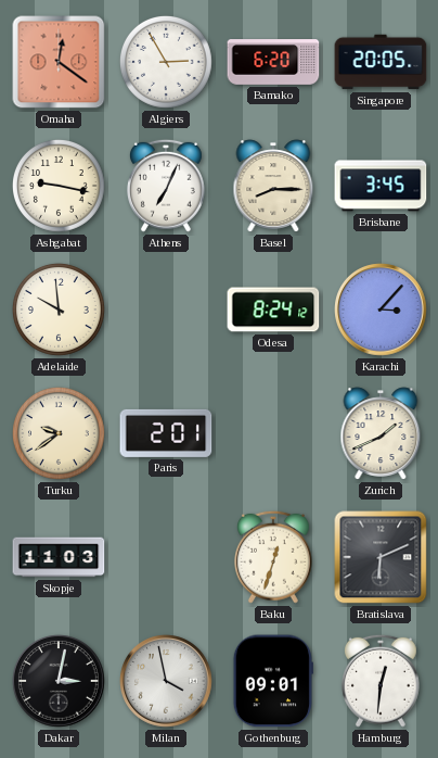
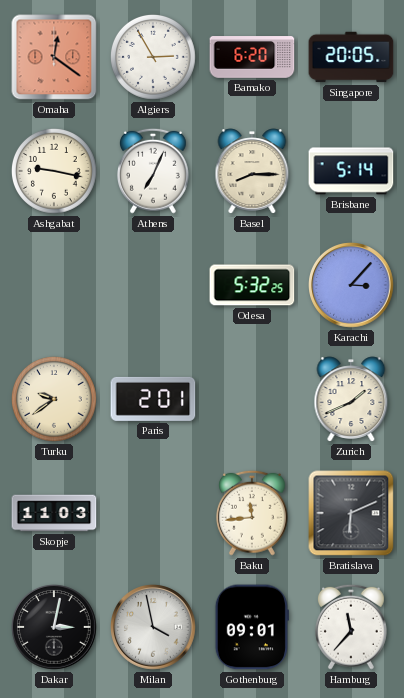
Brisbane: 3:45 -> 5:14 (351, 171)
Adelaide: 9:59 -> none (59, 309)
Odesa: 8:24 -> 5:32 (252, 285)
Baku: 12:33 -> 11:44 (252, 513)
Hamburg: 12:31 -> 11:37 (351, 627)
